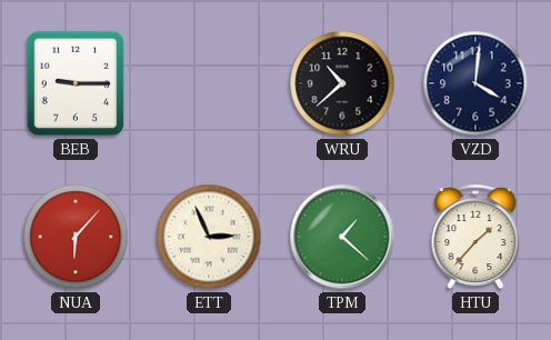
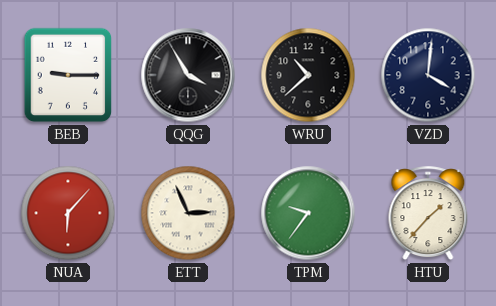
QQG: none -> 3:55 (188, 75)
TPM: 1:22 -> 9:36 (308, 213)
